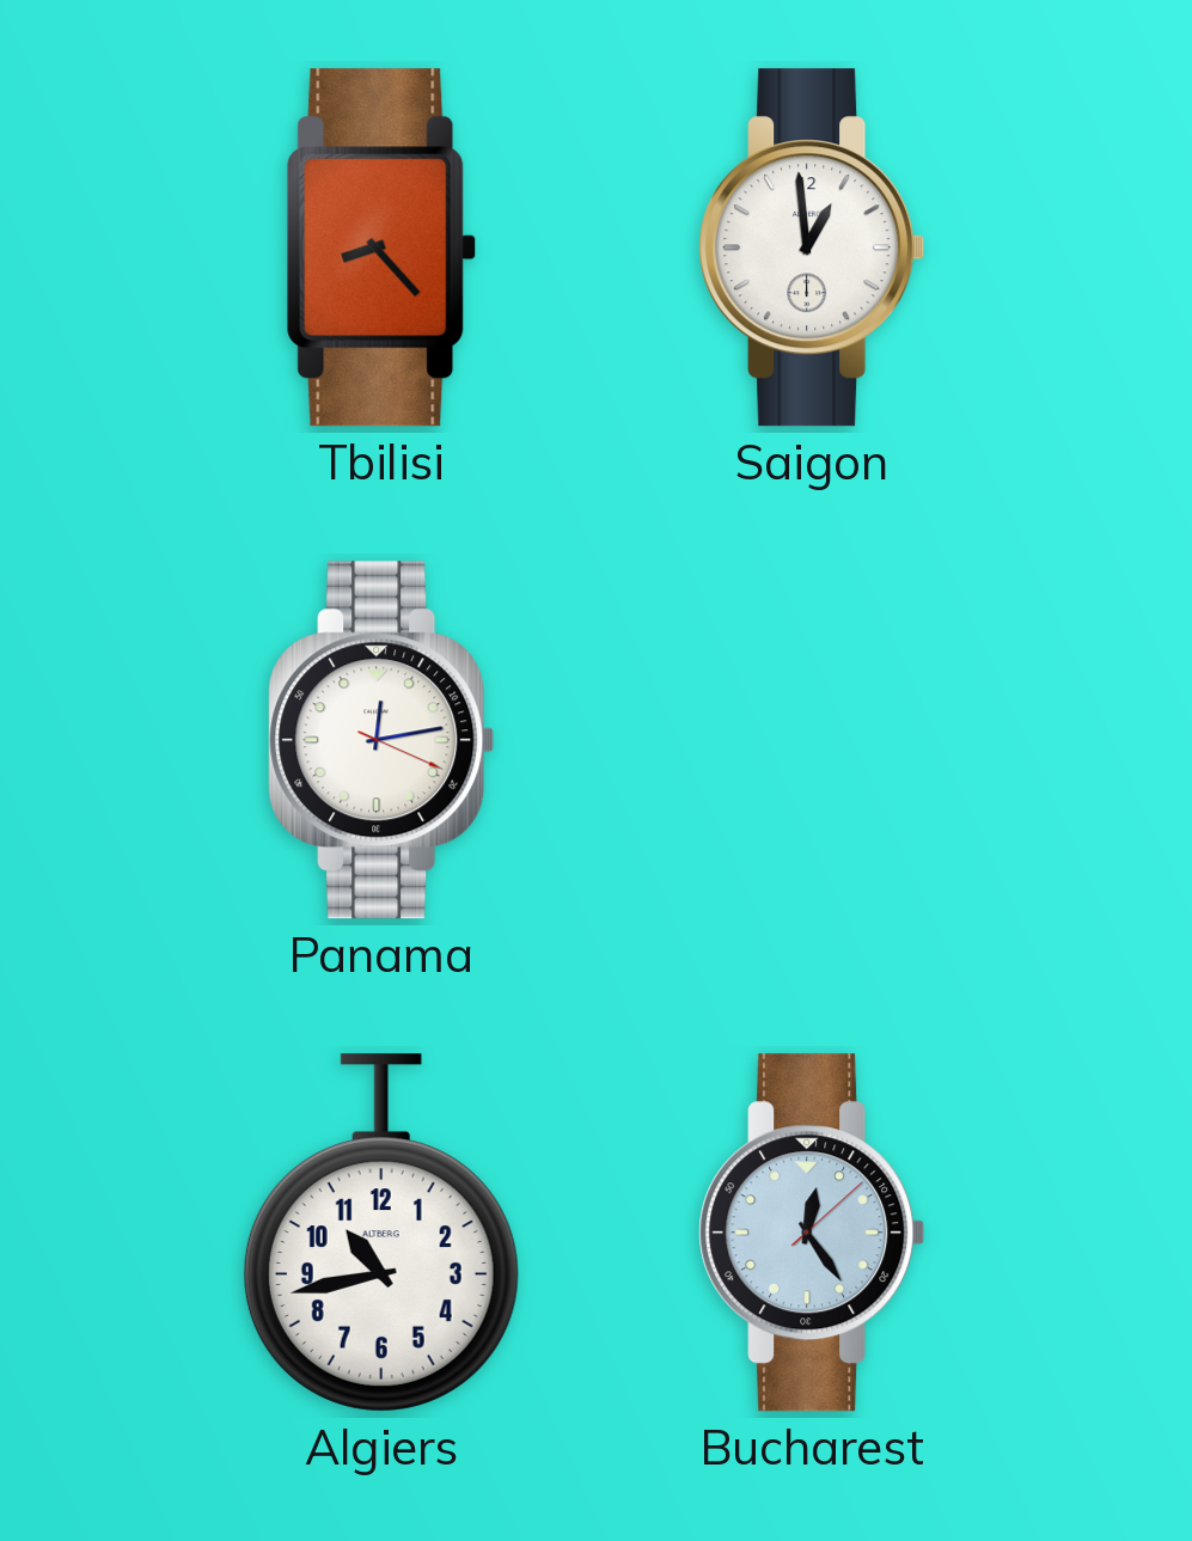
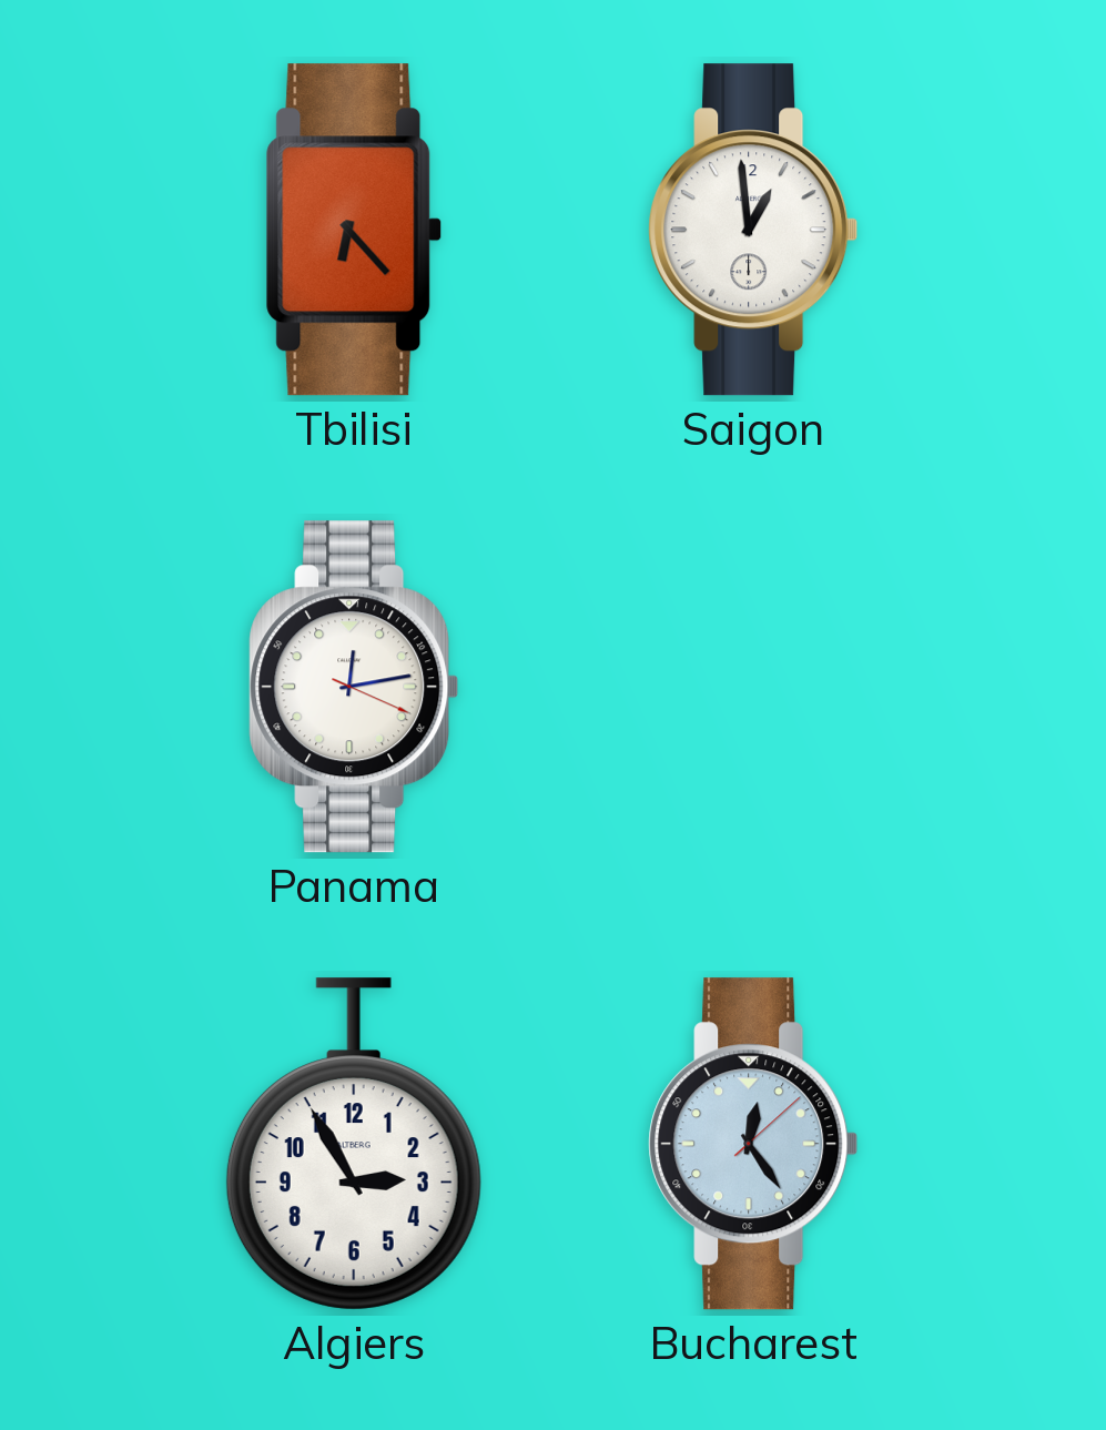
Tbilisi: 8:23 -> 6:23 (354, 230)
Algiers: 10:43 -> 2:55 (354, 1144)
